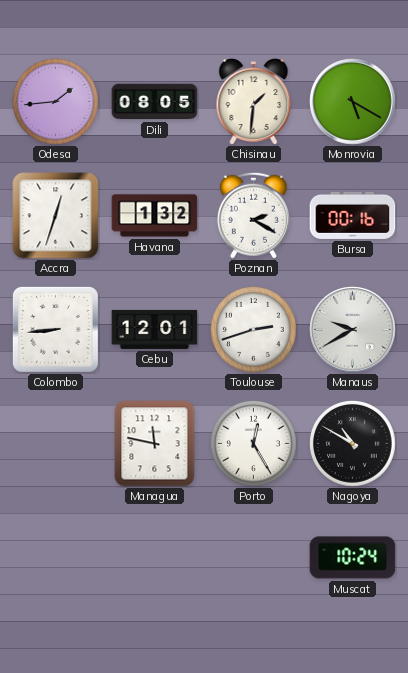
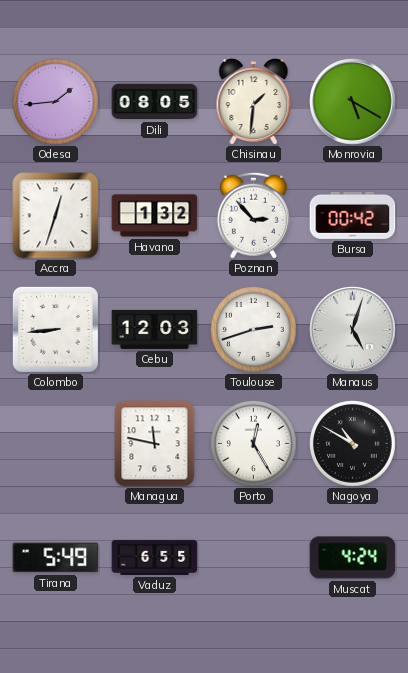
Poznan: 2:20 -> 2:53 (253, 215)
Bursa: 00:16 -> 00:42 (353, 215)
Cebu: 12:01 -> 12:03 (155, 329)
Manaus: 9:40 -> 5:03 (353, 330)
Tirana: none -> 5:49 (56, 558)
Vaduz: none -> 6:55 (155, 557)
Muscat: 10:24 -> 4:24 (353, 558)
